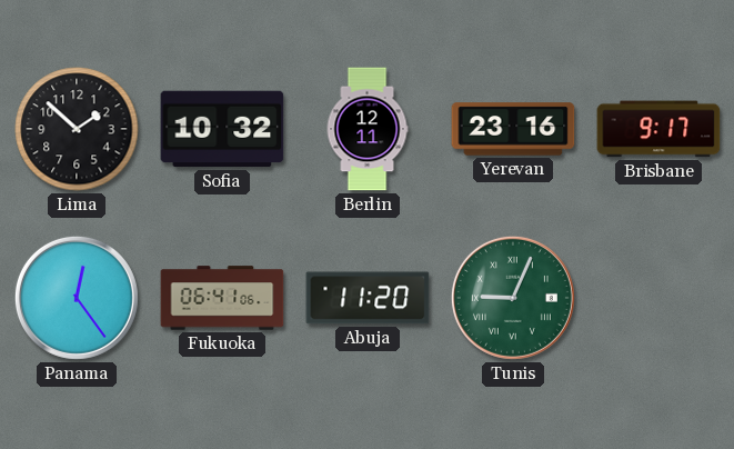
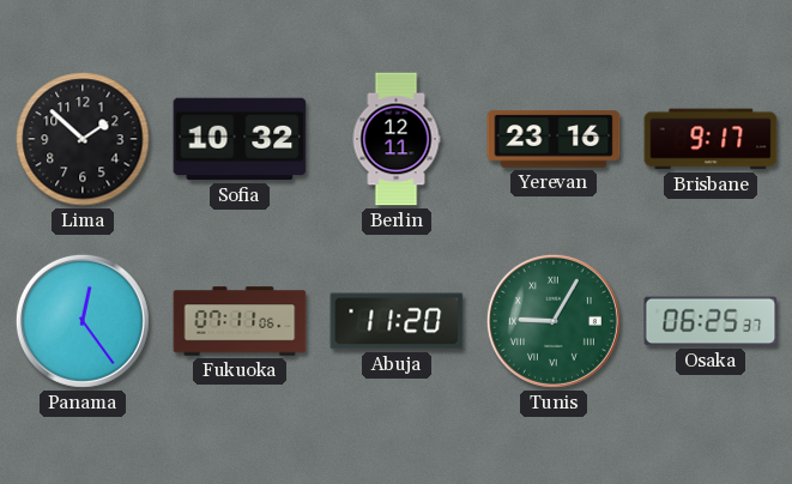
Fukuoka: 06:41 -> 07:11 (240, 321)
Tunis: 9:04 -> 9:05 (554, 321)
Osaka: none -> 06:25 (711, 321)
